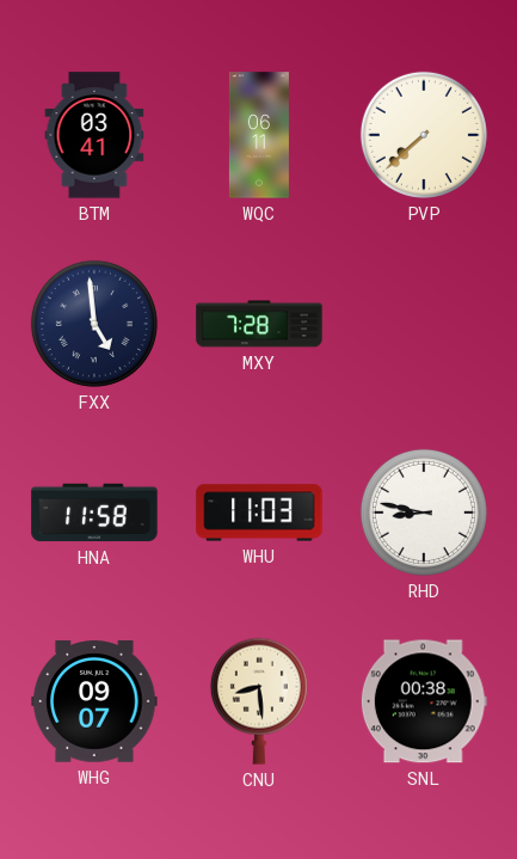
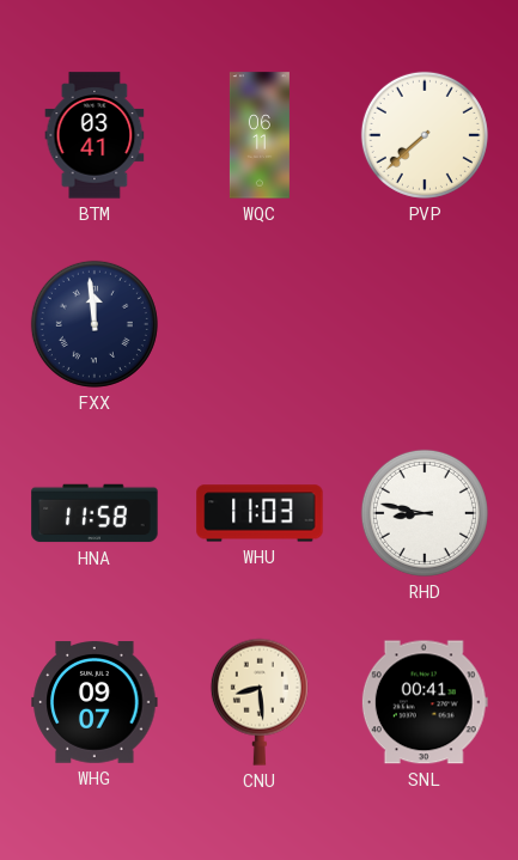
FXX: 4:59 -> 11:59 (95, 324)
MXY: 7:28 -> none (259, 324)
SNL: 00:38 -> 00:41 (425, 702)
